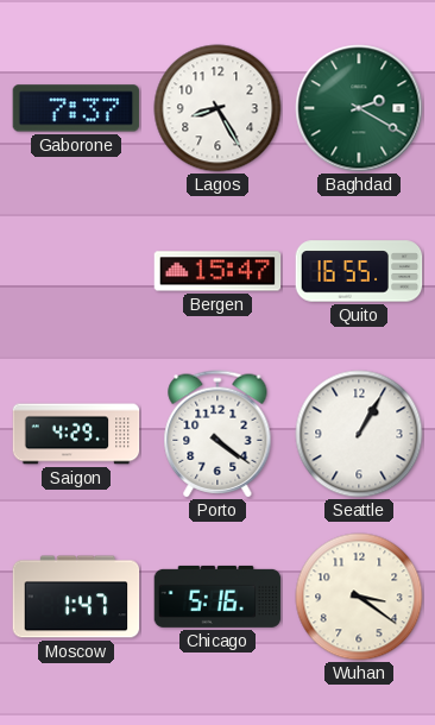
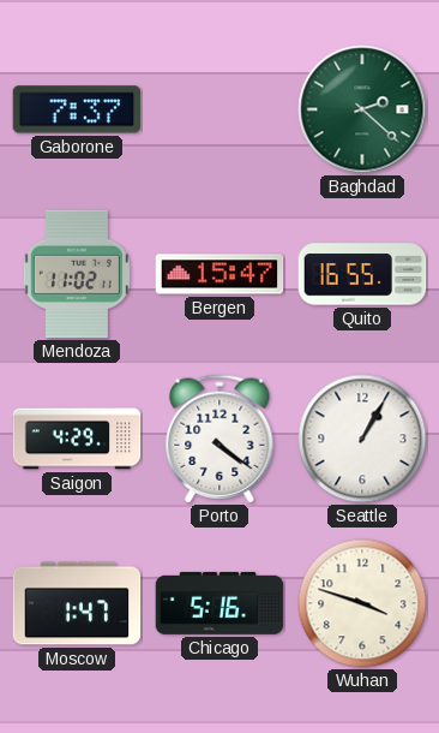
Lagos: 8:25 -> none (218, 108)
Baghdad: 2:20 -> 2:22 (362, 109)
Mendoza: none -> 11:02 (77, 274)
Wuhan: 3:21 -> 3:48 (362, 603)
